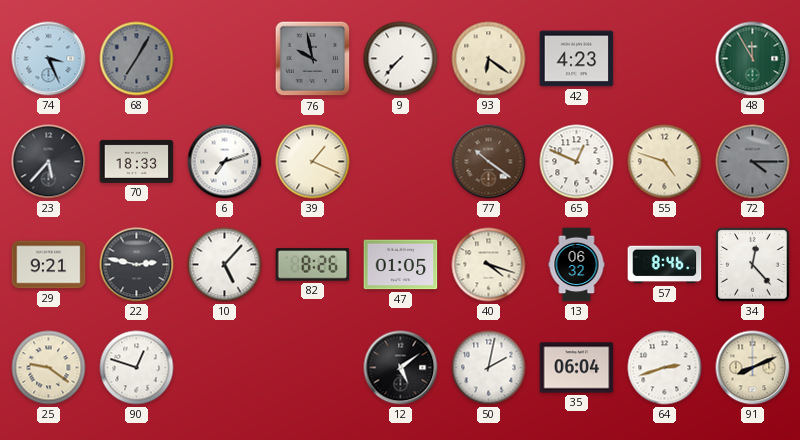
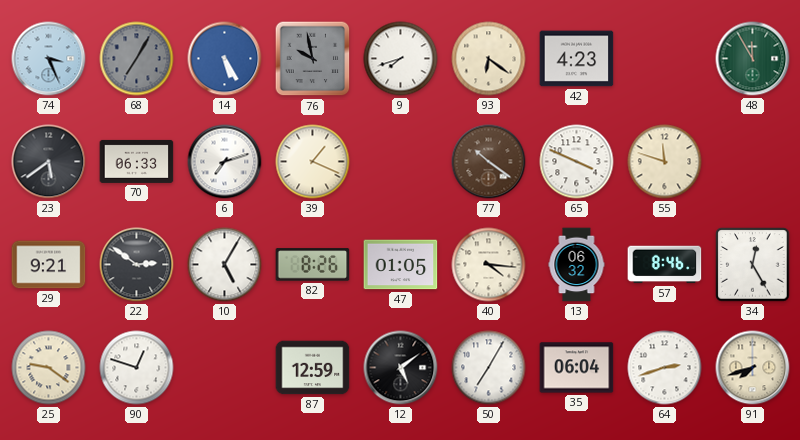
14: none -> 5:25 (225, 59)
9: 7:37 -> 7:42 (401, 59)
23: 5:37 -> 5:39 (49, 162)
70: 18:33 -> 06:33 (137, 161)
65: 12:49 -> 3:49 (577, 162)
55: 4:48 -> 11:48 (665, 162)
72: 4:15 -> none (753, 162)
22: 2:47 -> 2:51 (137, 265)
10: 5:07 -> 5:05 (225, 265)
40: 4:18 -> 4:16 (489, 265)
34: 12:23 -> 12:25 (753, 265)
87: none -> 12:59 (313, 368)
50: 2:02 -> 7:05 (489, 368)
91: 8:11 -> 7:42 (753, 368)
